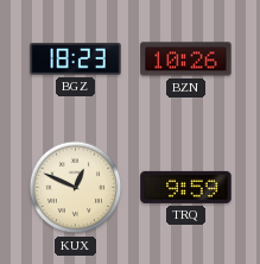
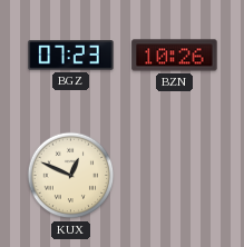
BGZ: 18:23 -> 07:23 (71, 56)
TRQ: 9:59 -> none (186, 187)
